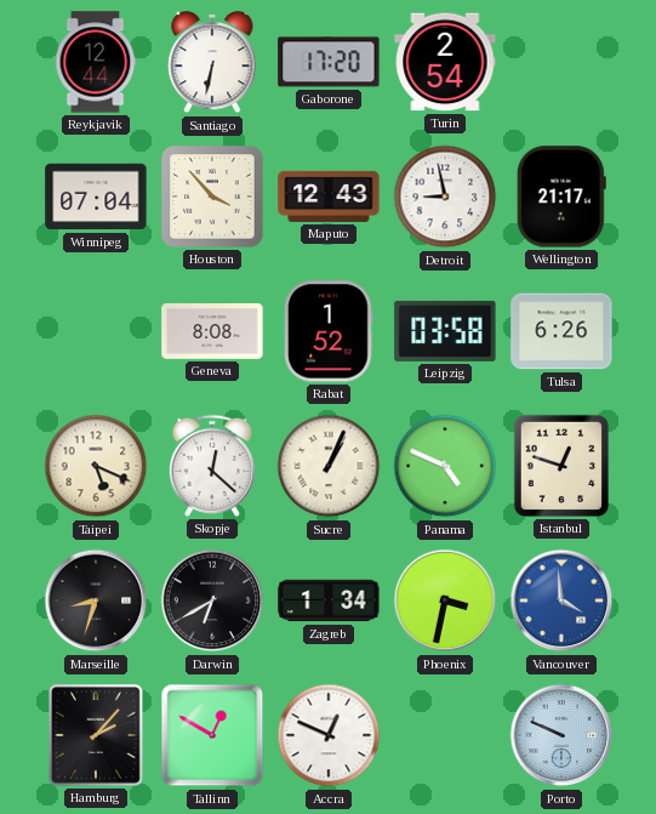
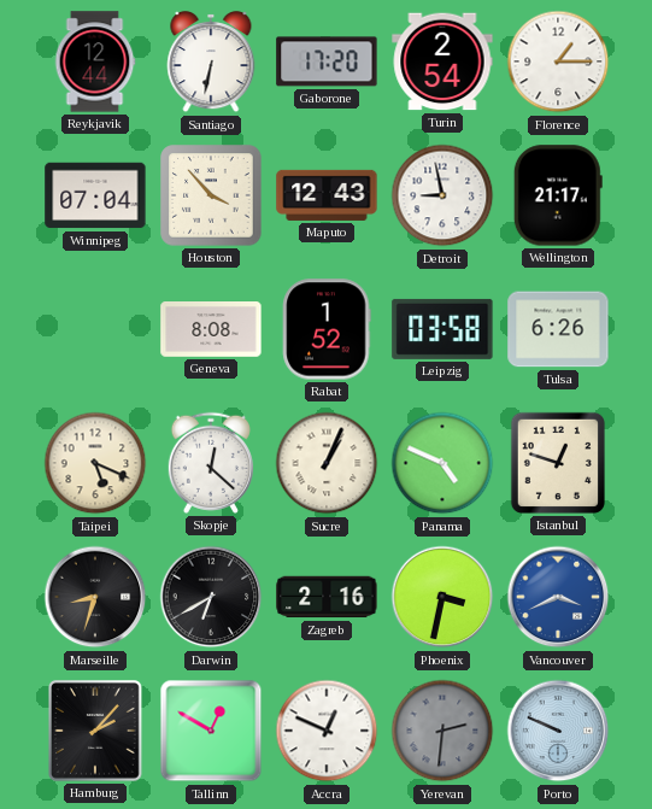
Florence: none -> 1:15 (558, 61)
Zagreb: 1:34 -> 2:16 (327, 597)
Vancouver: 3:59 -> 3:41 (558, 597)
Yerevan: none -> 2:31 (442, 731)
